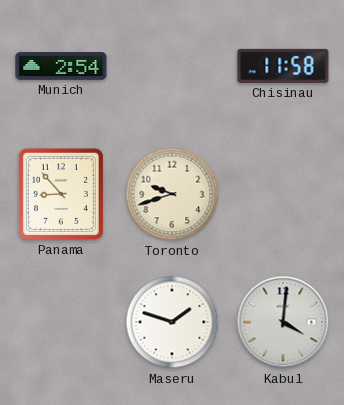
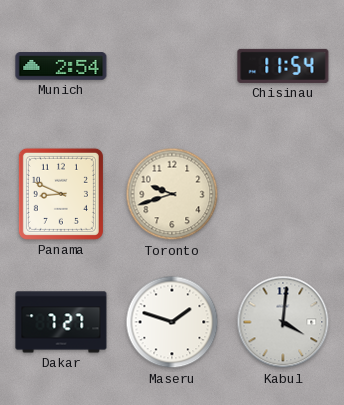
Chisinau: 11:58 -> 11:54 (283, 66)
Panama: 8:53 -> 8:49 (61, 194)
Dakar: none -> 7:27 (61, 322)
